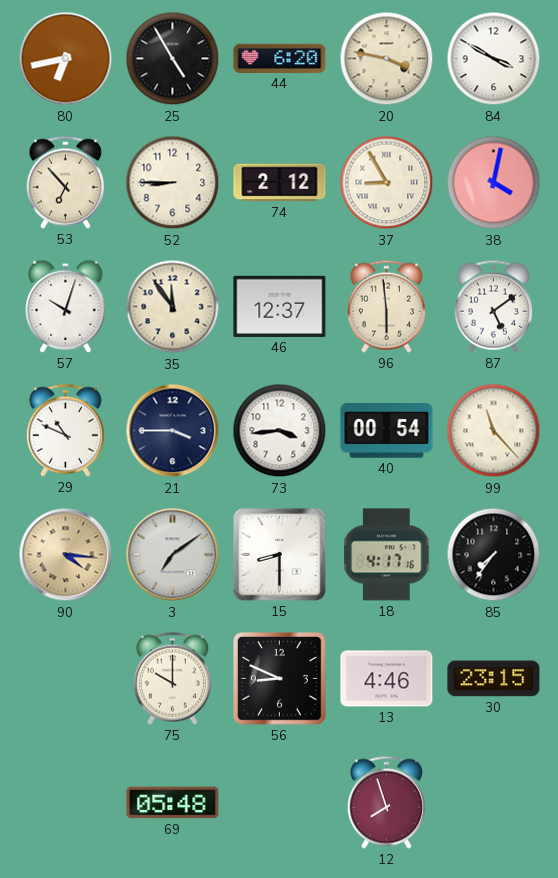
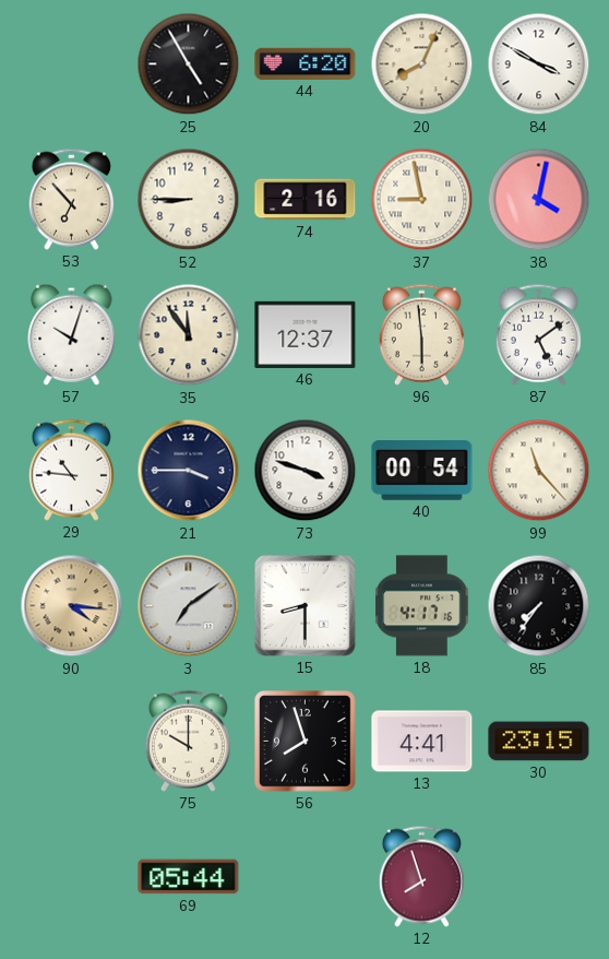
80: 6:43 -> none (66, 59)
20: 3:47 -> 8:04 (422, 64)
74: 2:12 -> 2:16 (306, 200)
37: 8:55 -> 8:58 (422, 200)
29: 10:49 -> 10:46 (71, 470)
73: 3:44 -> 3:48 (306, 471)
56: 8:49 -> 7:57 (306, 742)
13: 4:46 -> 4:41 (422, 742)
69: 05:48 -> 05:44 (189, 877)
